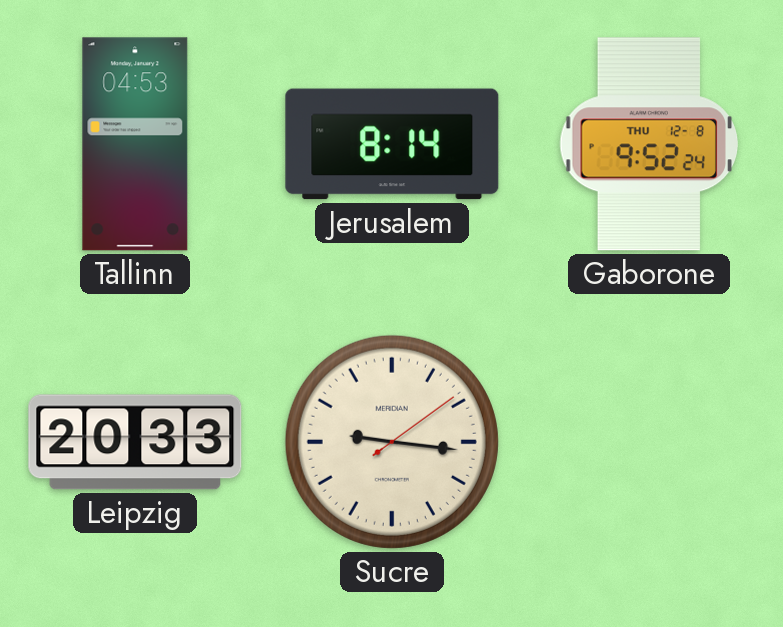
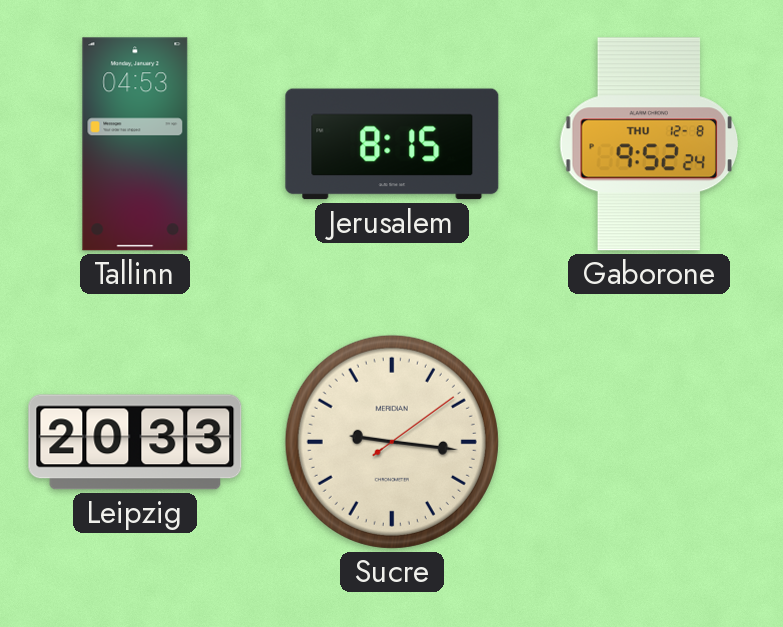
Jerusalem: 8:14 -> 8:15 (392, 144)
